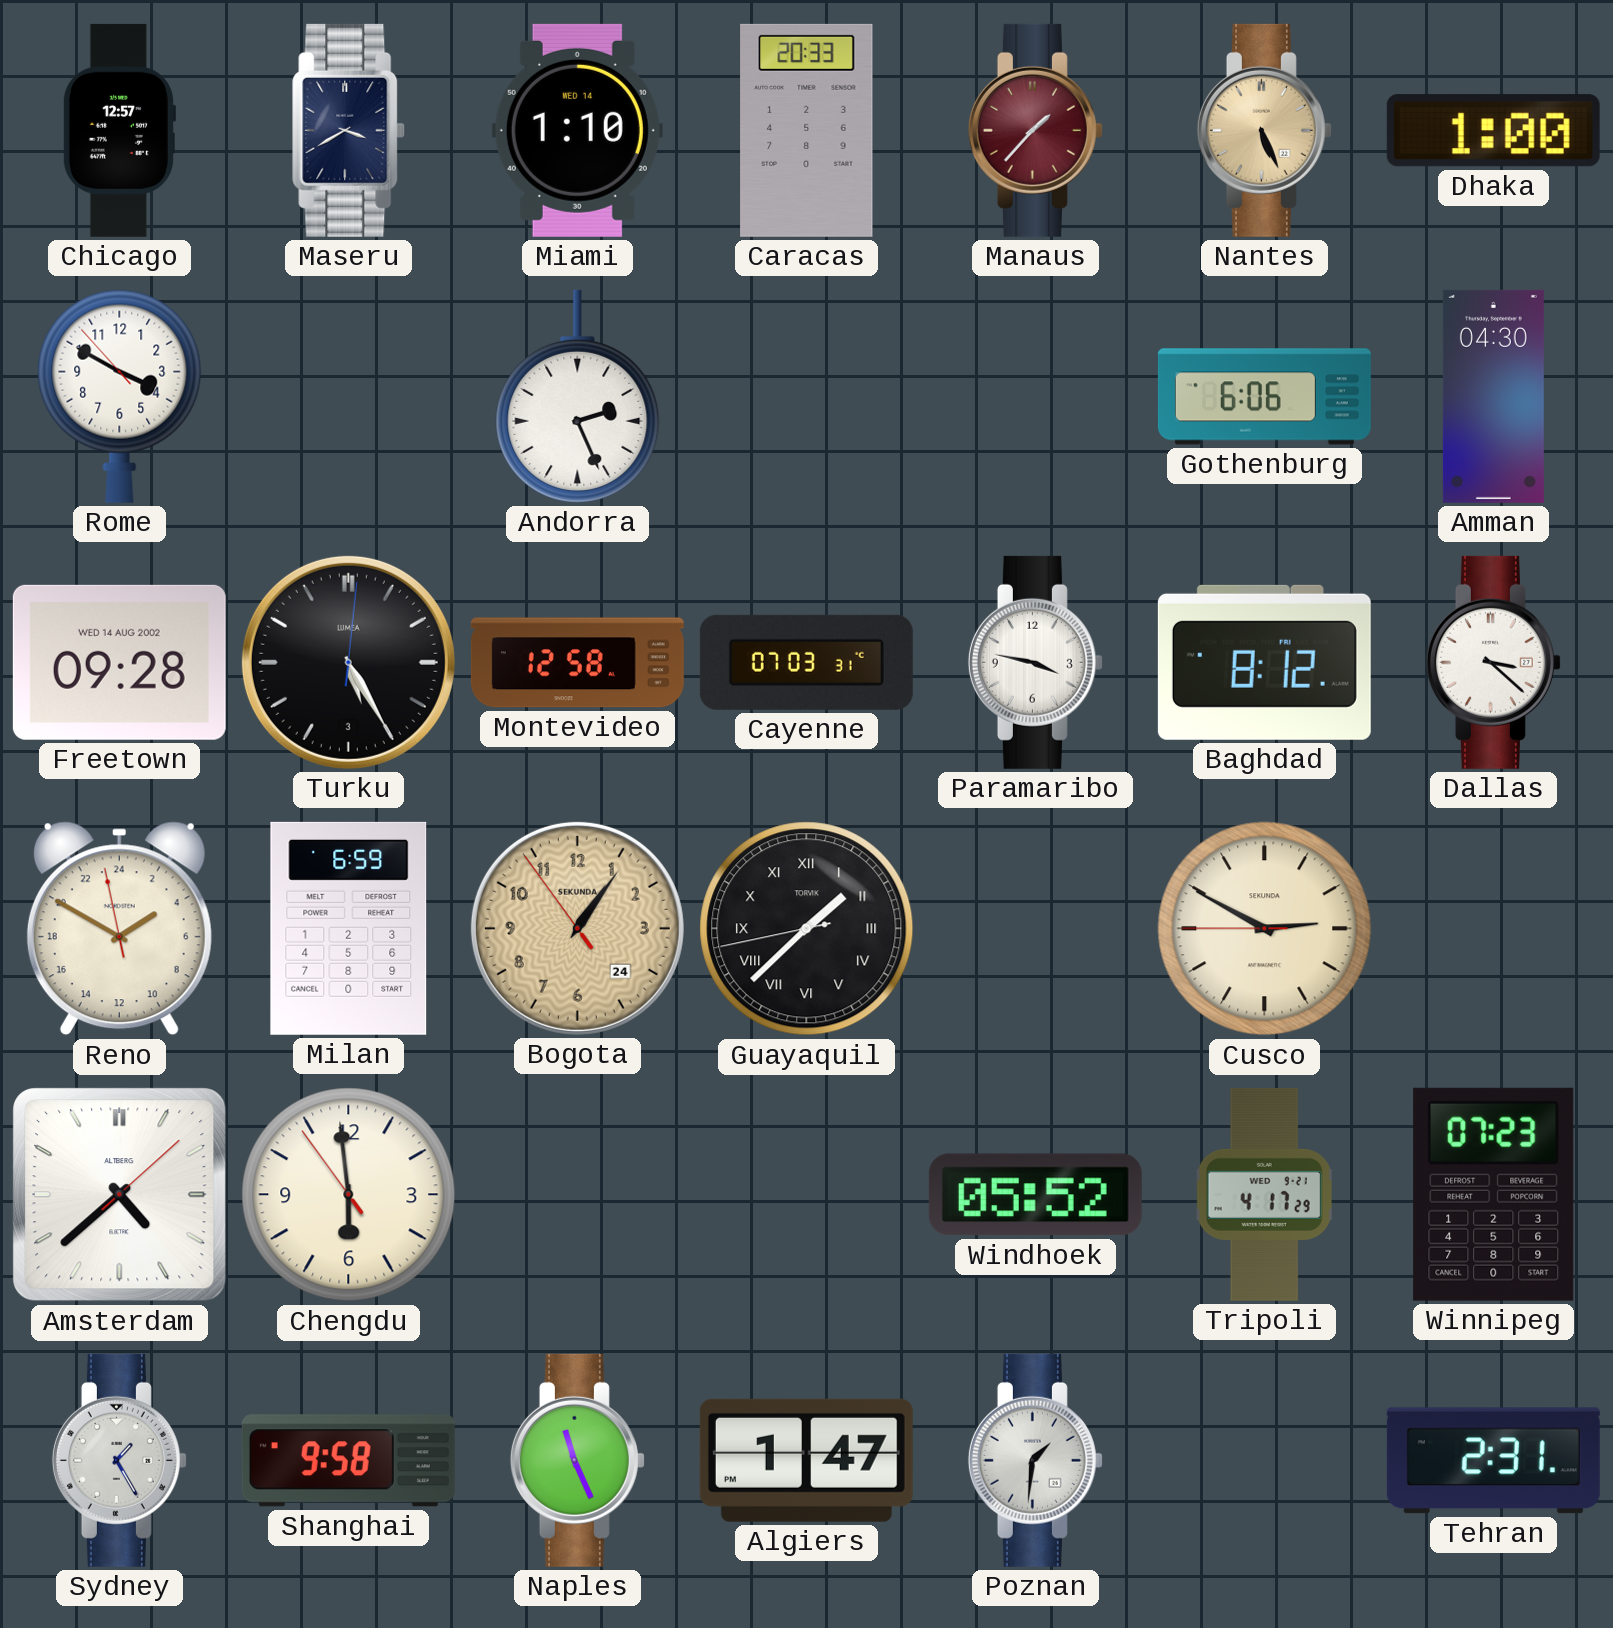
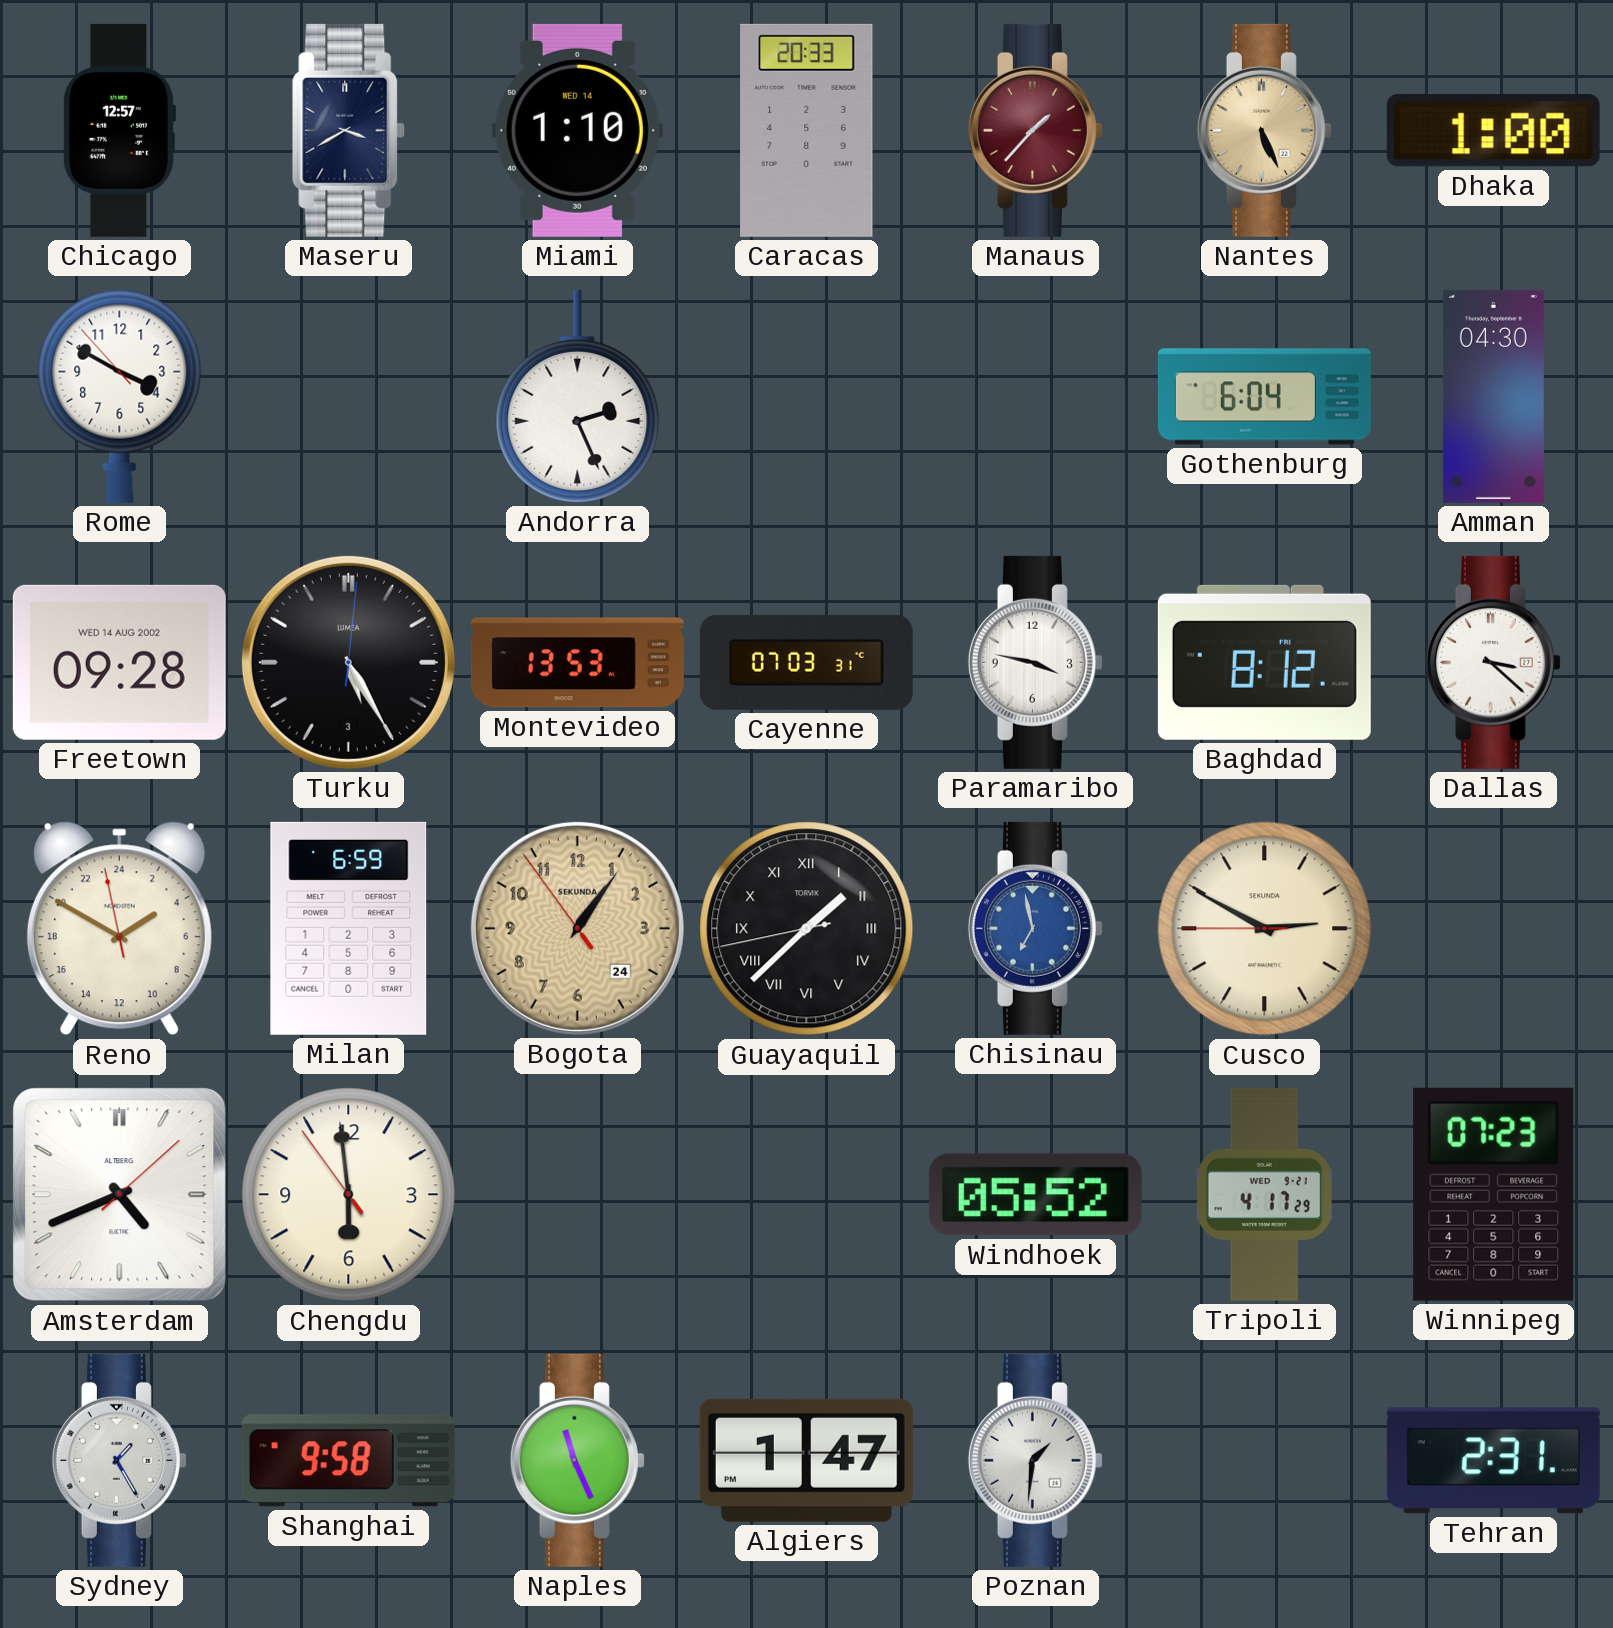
Gothenburg: 6:06 -> 6:04 (1264, 397)
Montevideo: 12:58 -> 13:53 (577, 663)
Chisinau: none -> 6:58 (1035, 928)
Amsterdam: 4:38 -> 4:41 (120, 1195)
